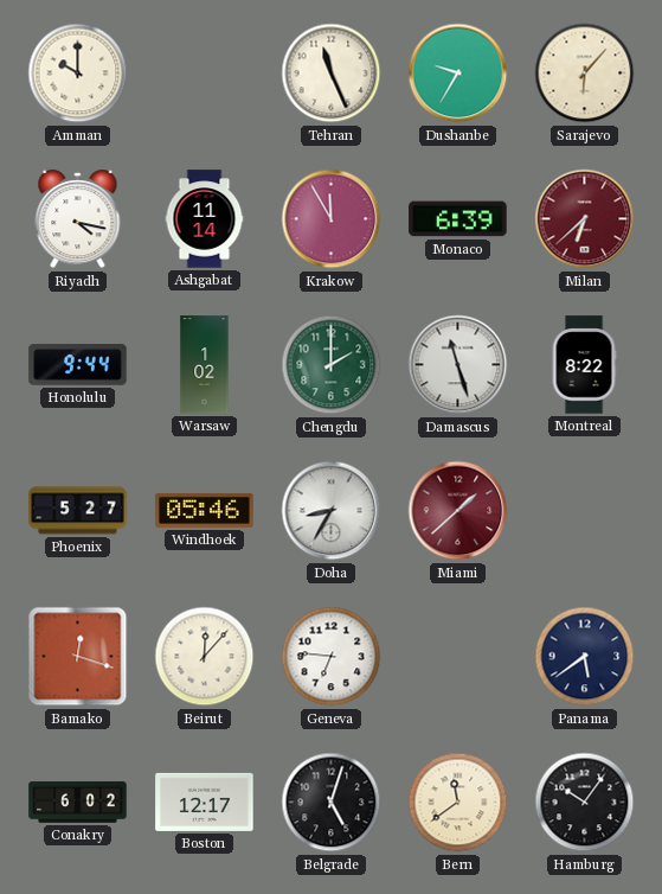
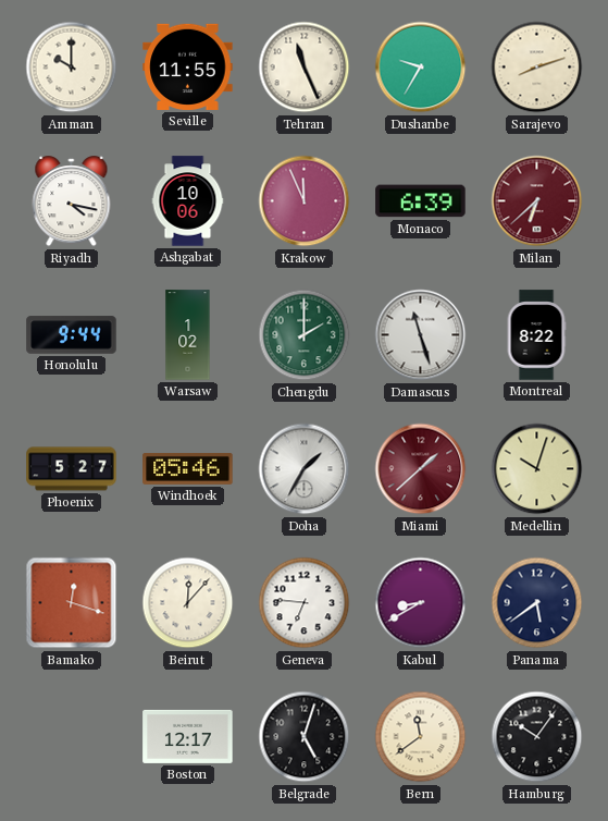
Seville: none -> 11:55 (188, 66)
Sarajevo: 6:07 -> 8:12 (537, 68)
Ashgabat: 11:14 -> 10:06 (188, 201)
Krakow: 11:55 -> 11:56 (305, 201)
Doha: 8:35 -> 1:35 (305, 469)
Medellin: none -> 10:03 (537, 469)
Kabul: none -> 8:40 (421, 603)
Conakry: 6:02 -> none (78, 803)
